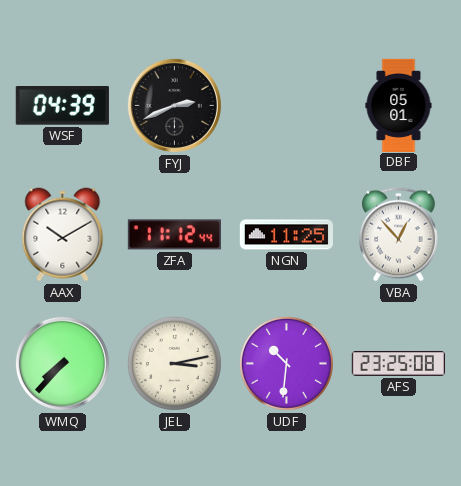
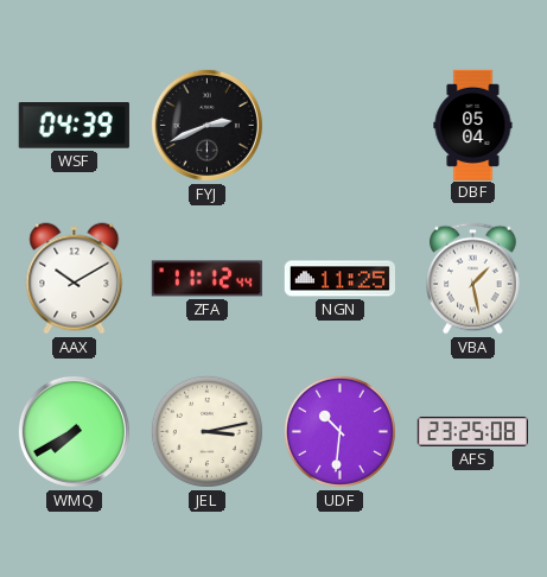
DBF: 05:01 -> 05:04 (473, 125)
VBA: 12:53 -> 1:28 (473, 279)
WMQ: 7:37 -> 7:40 (74, 431)
